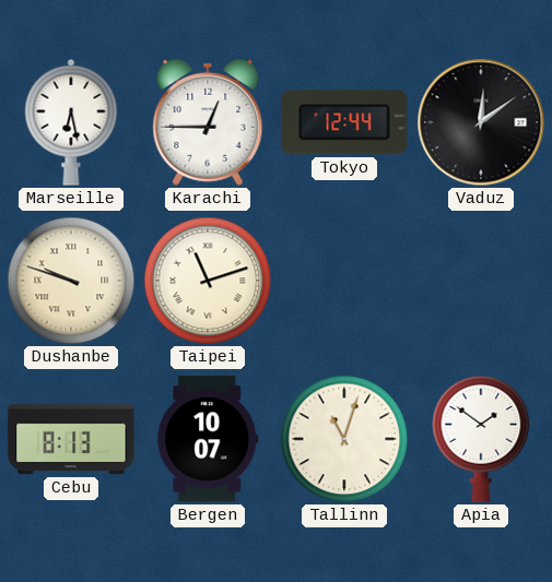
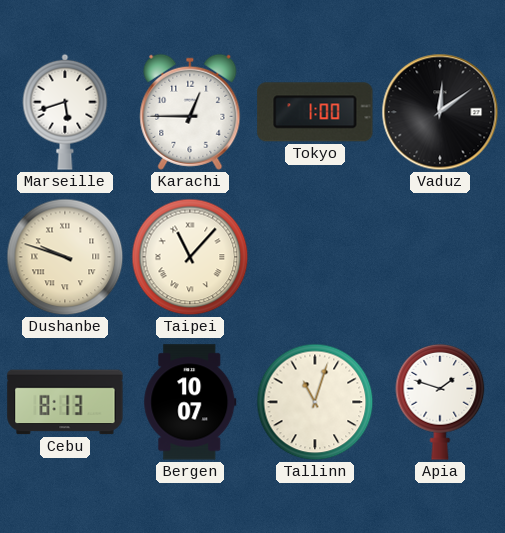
Marseille: 6:28 -> 5:42 (65, 112)
Tokyo: 12:44 -> 1:00 (315, 112)
Taipei: 11:12 -> 11:07 (190, 257)
Apia: 1:51 -> 1:48 (440, 402)
